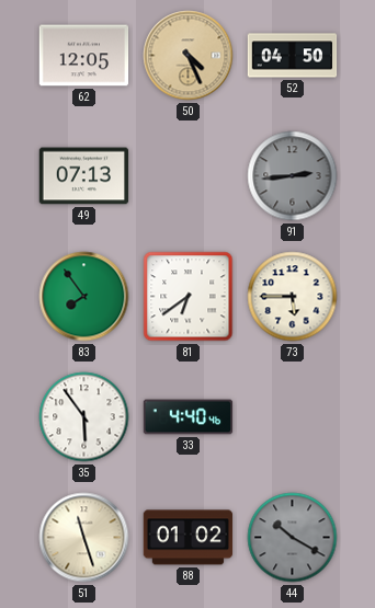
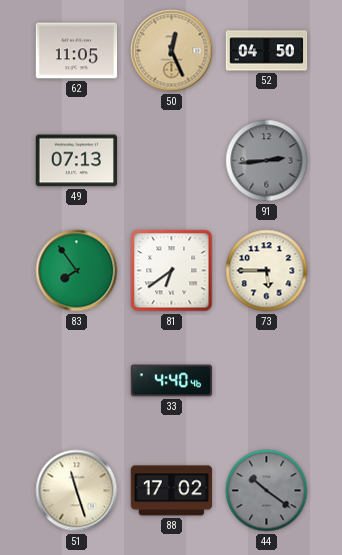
62: 12:05 -> 11:05 (77, 51)
50: 4:26 -> 12:26 (172, 51)
35: 5:54 -> none (84, 417)
88: 01:02 -> 17:02 (172, 491)
44: 10:20 -> 10:21 (267, 491)
